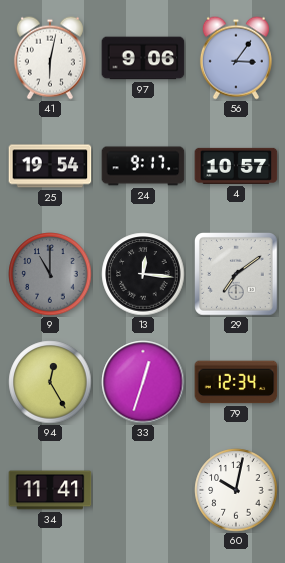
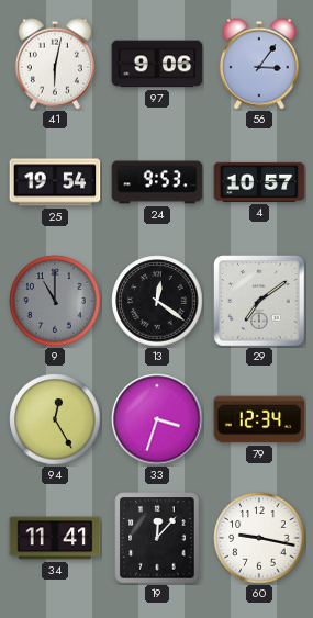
24: 9:17 -> 9:53 (157, 182)
13: 12:16 -> 12:21 (157, 301)
33: 12:33 -> 3:33 (157, 419)
19: none -> 12:07 (157, 538)
60: 10:02 -> 9:17 (259, 538)
